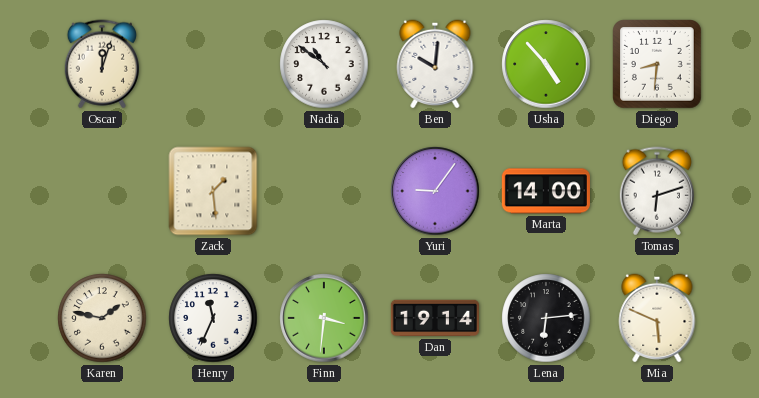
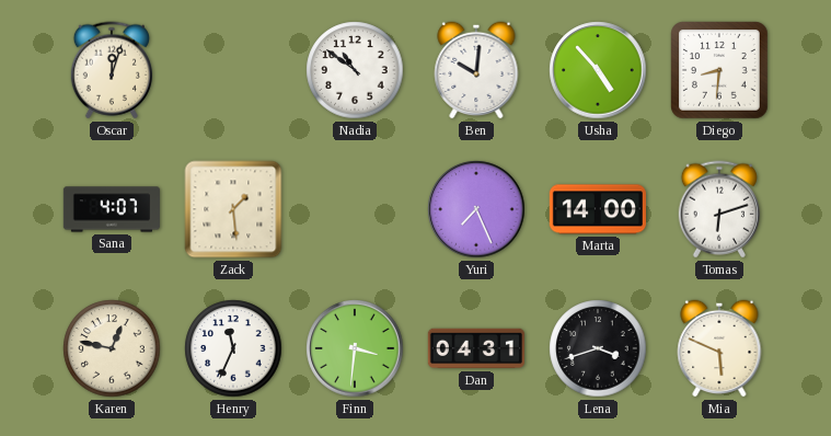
Sana: none -> 4:07 (112, 209)
Yuri: 9:06 -> 7:26 (476, 209)
Karen: 1:47 -> 12:47 (112, 348)
Dan: 19:14 -> 04:31 (476, 348)
Lena: 6:14 -> 3:42 (598, 348)
